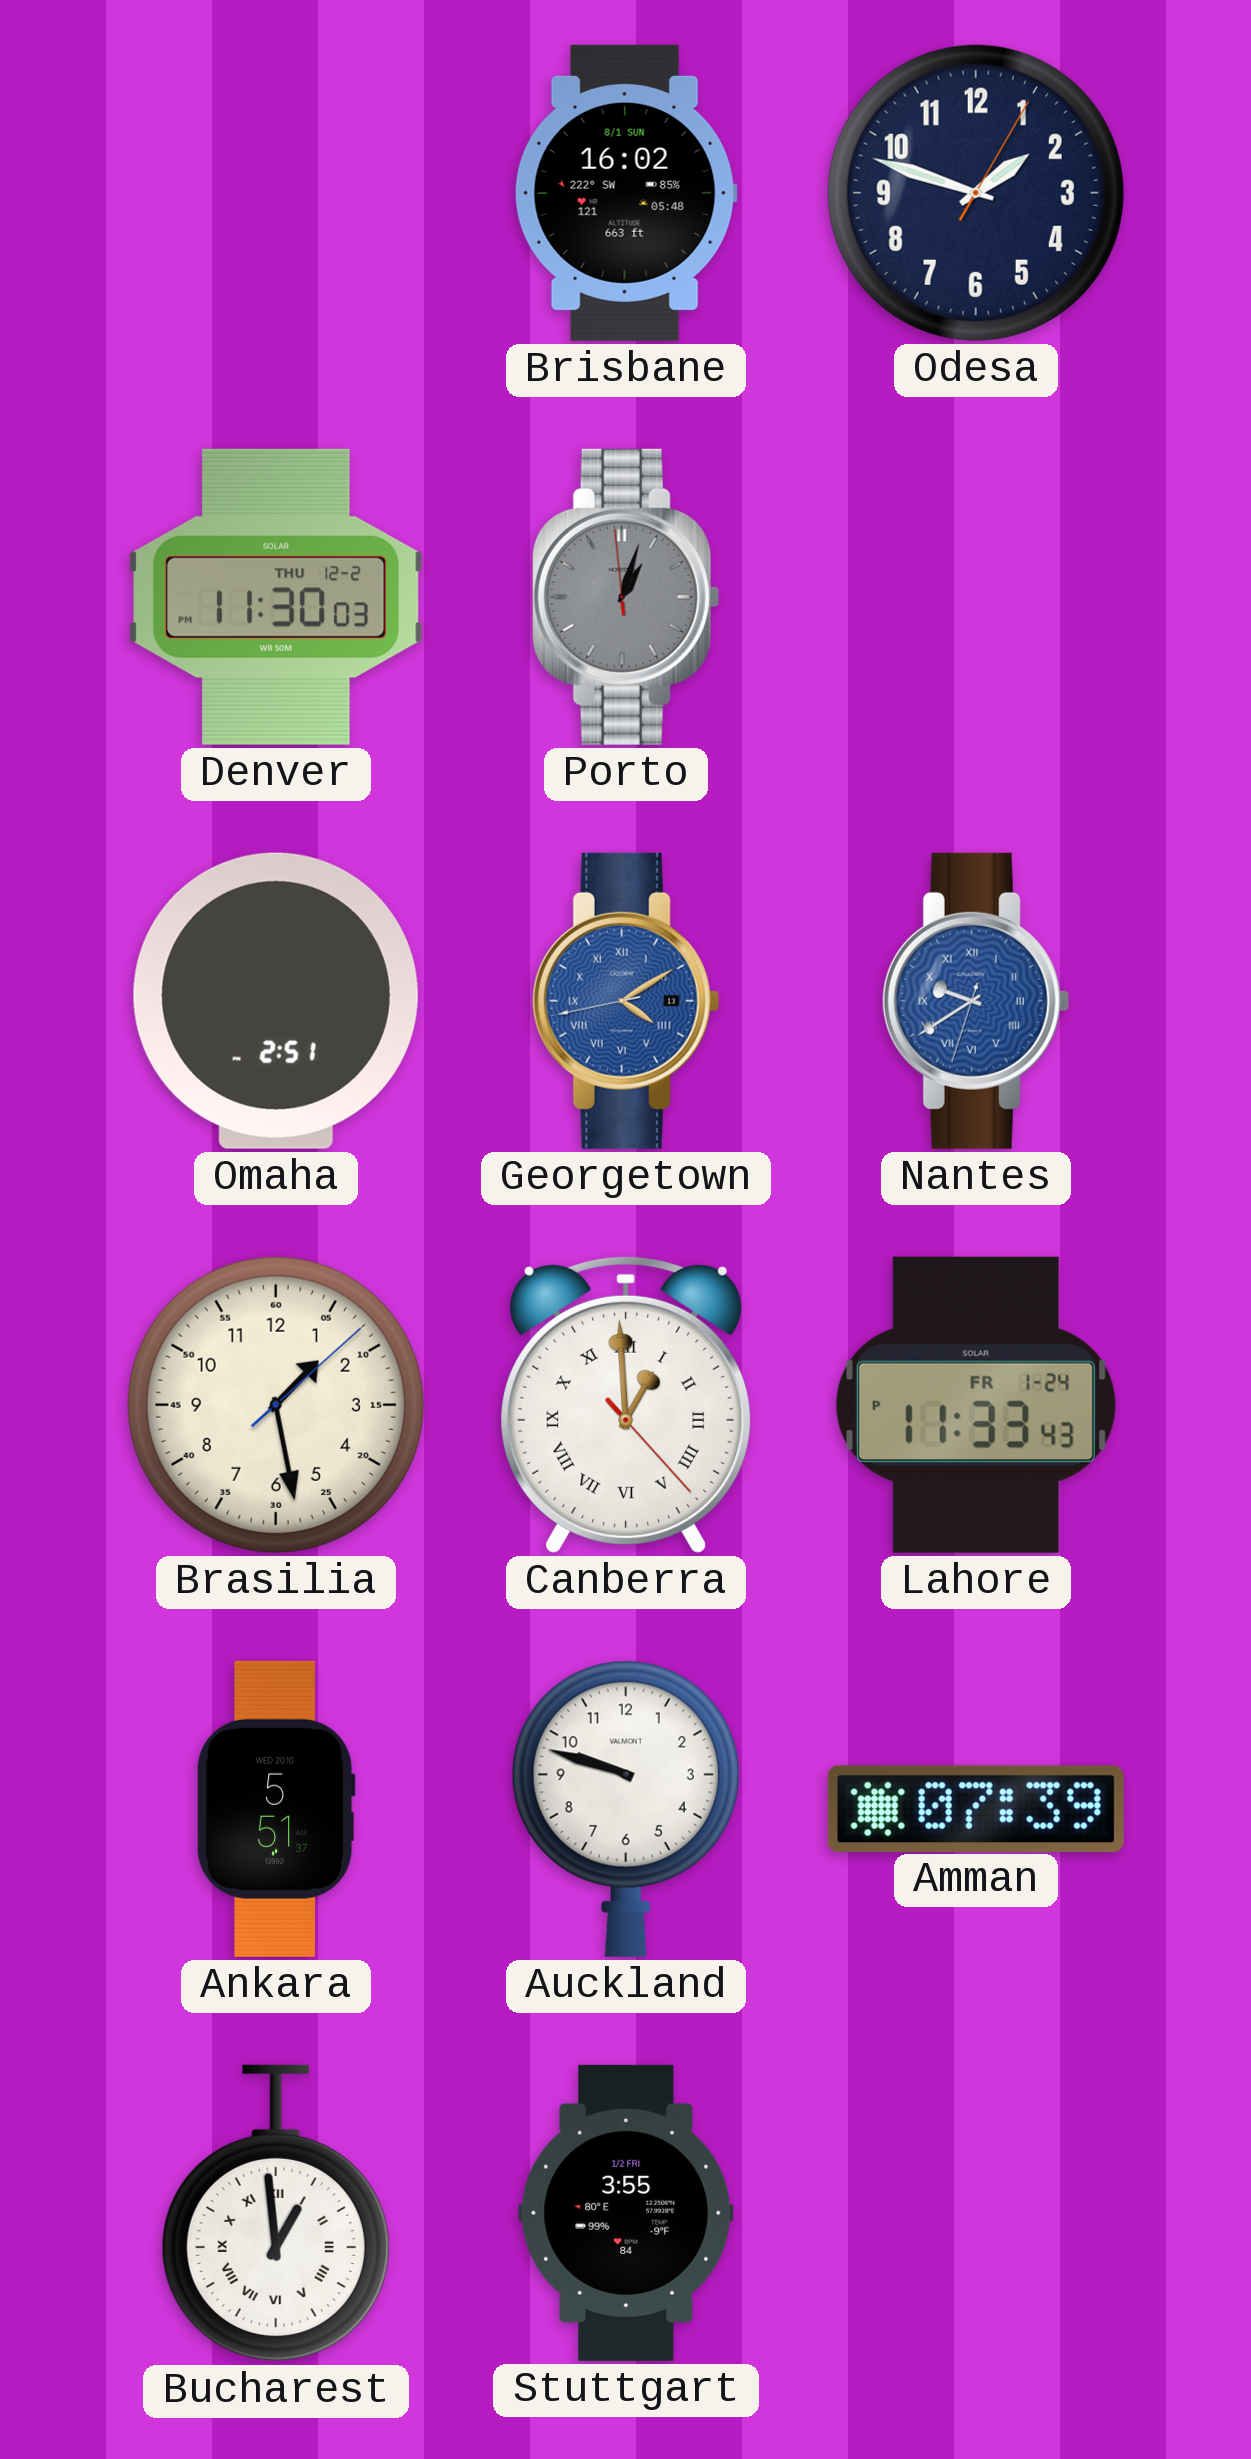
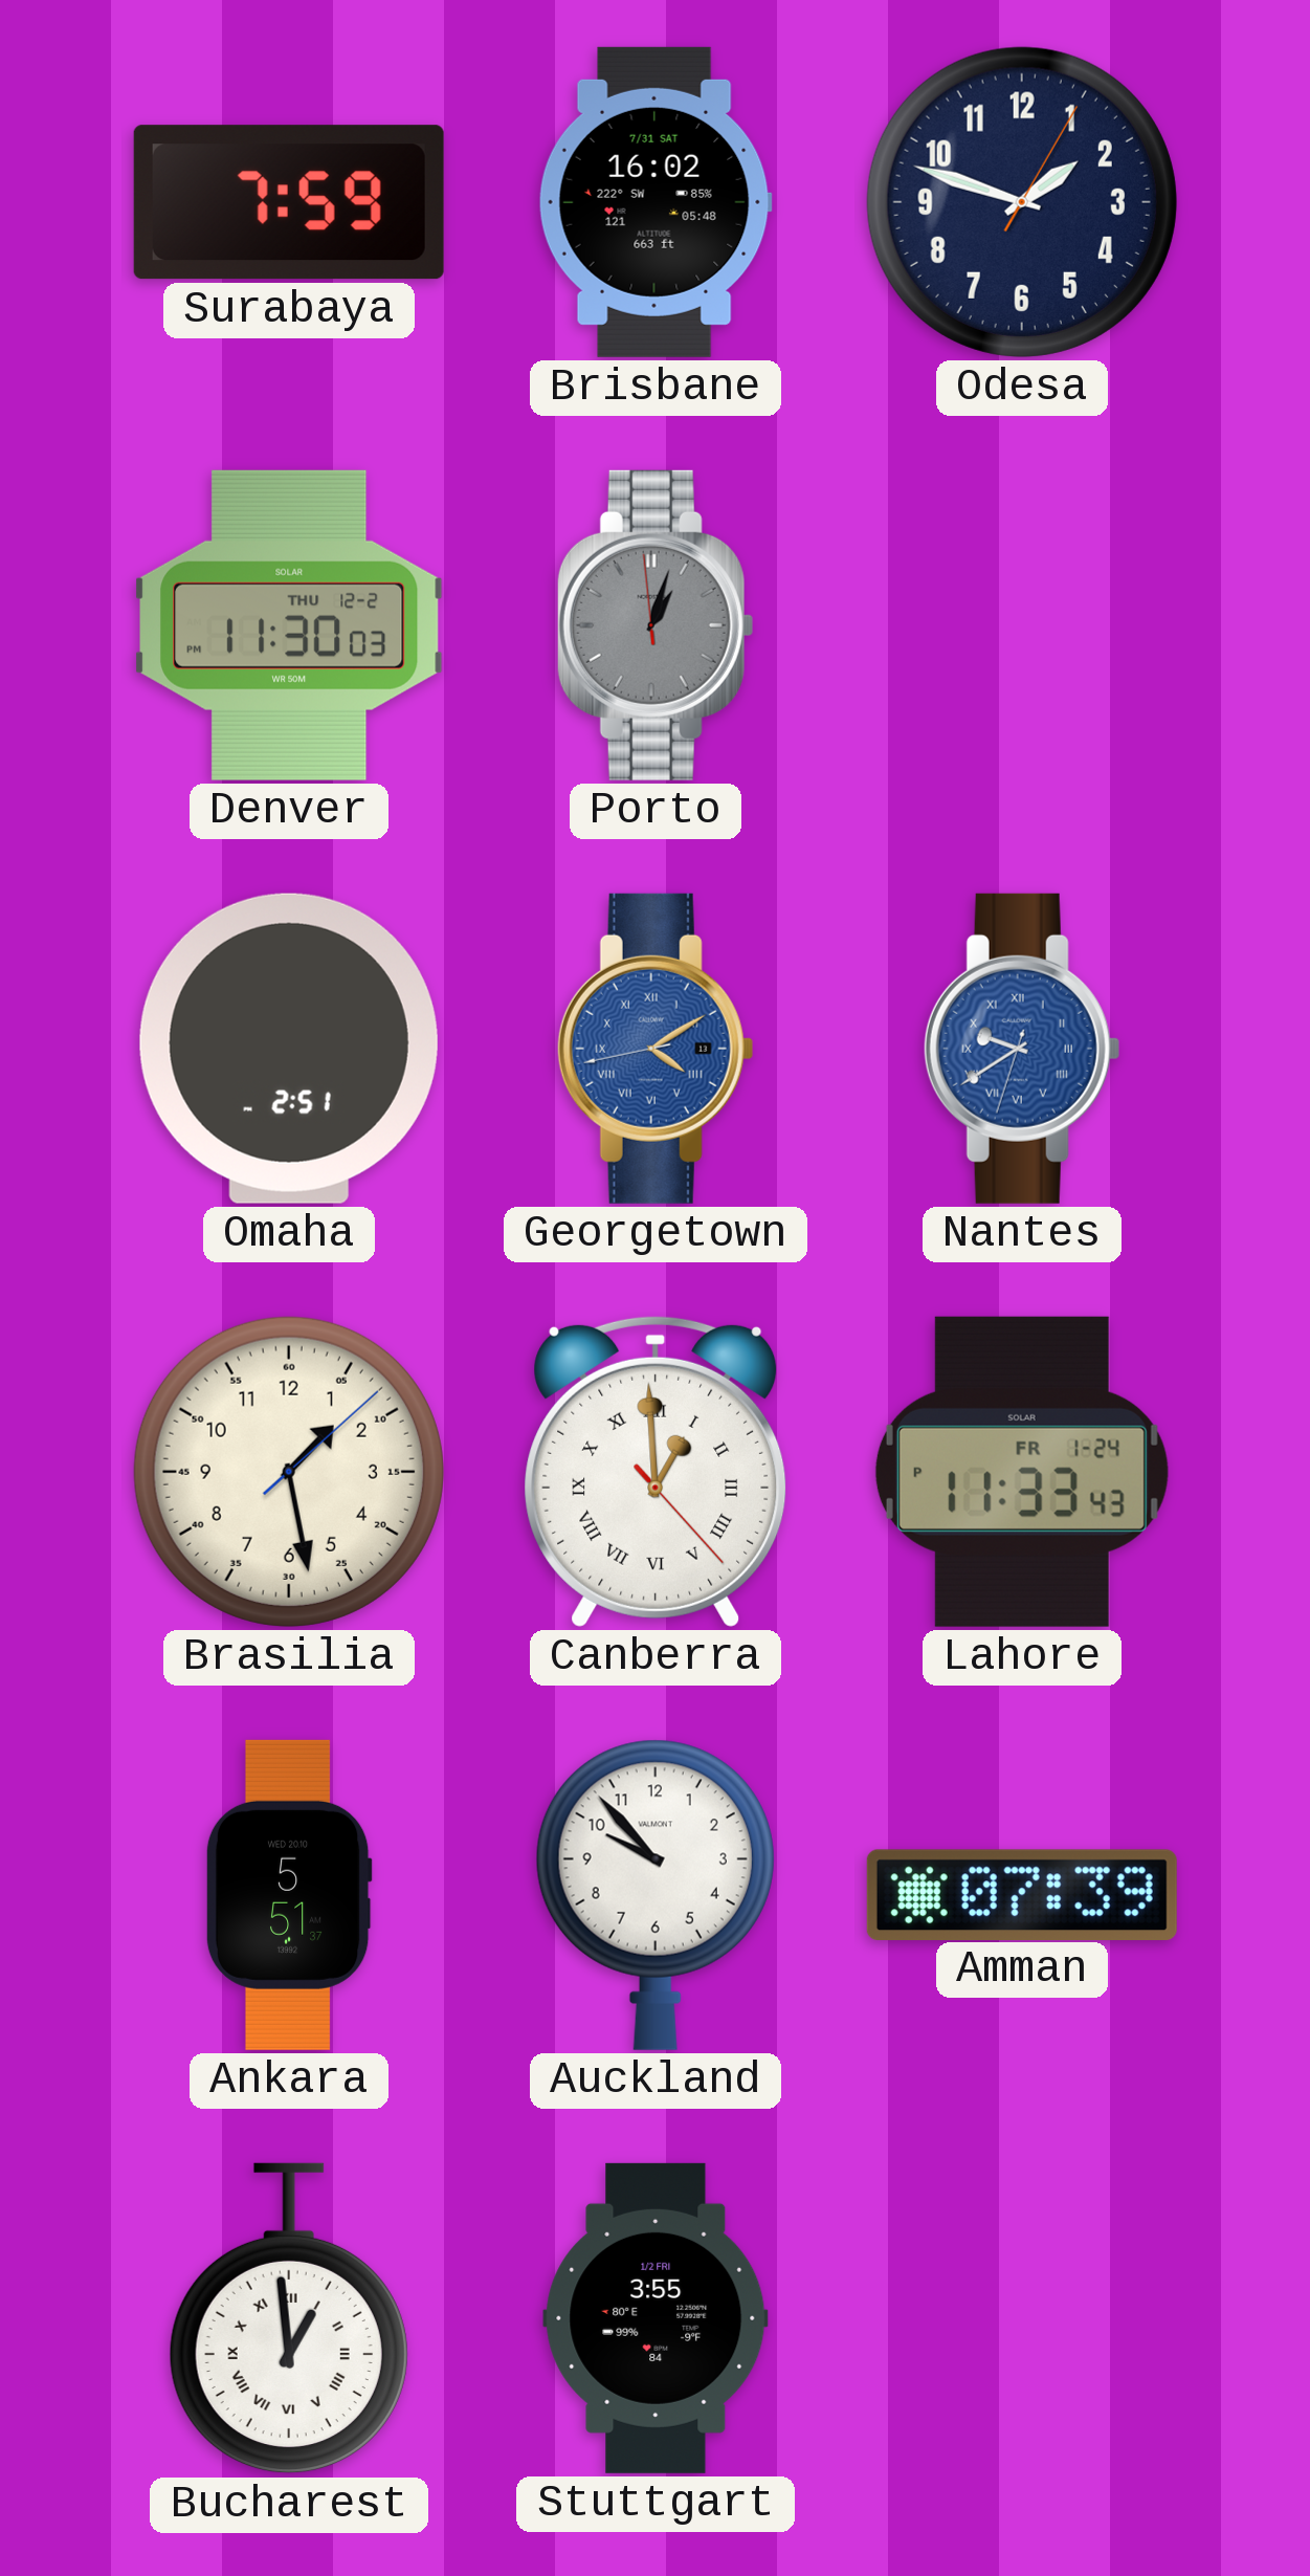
Surabaya: none -> 7:59 (289, 202)
Brisbane date: 8/1 SUN -> 7/31 SAT (656, 202)
Auckland: 9:48 -> 9:53 (656, 1895)
